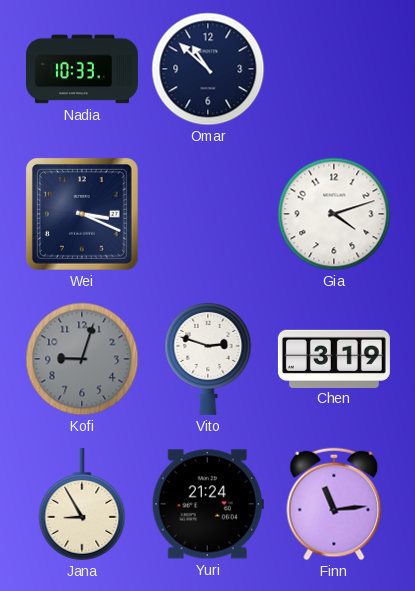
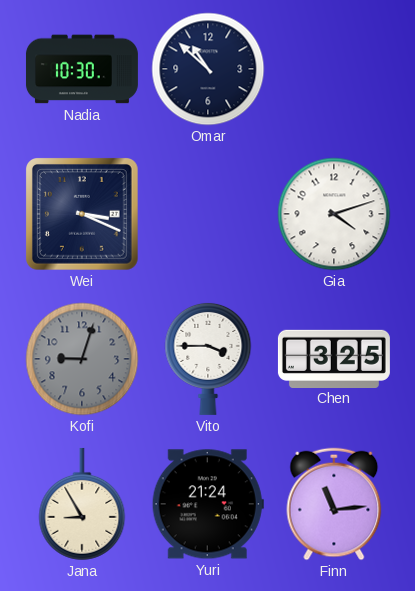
Nadia: 10:33 -> 10:30 (82, 69)
Vito: 2:48 -> 3:45 (208, 358)
Chen: 3:19 -> 3:25 (334, 358)
